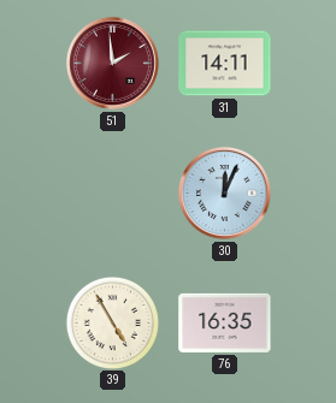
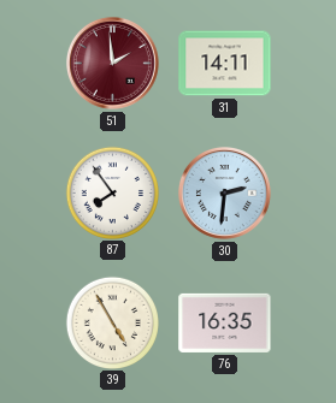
87: none -> 7:54 (112, 192)
30: 12:04 -> 2:31 (224, 192)
